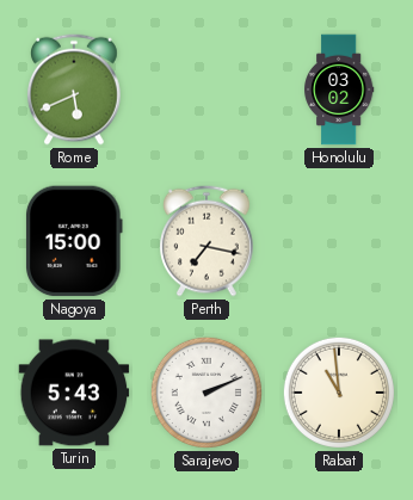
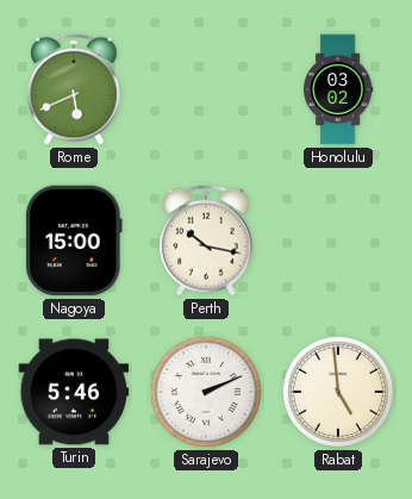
Perth: 7:17 -> 10:17 (207, 241)
Turin: 5:43 -> 5:46 (74, 392)
Rabat: 10:59 -> 4:59 (338, 392)
